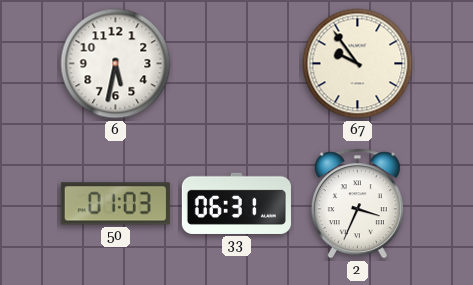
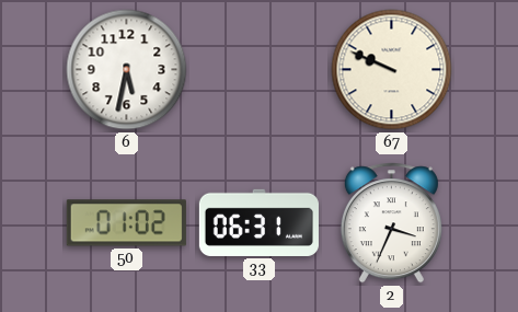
67: 9:54 -> 9:49 (392, 70)
50: 01:03 -> 01:02 (126, 223)
